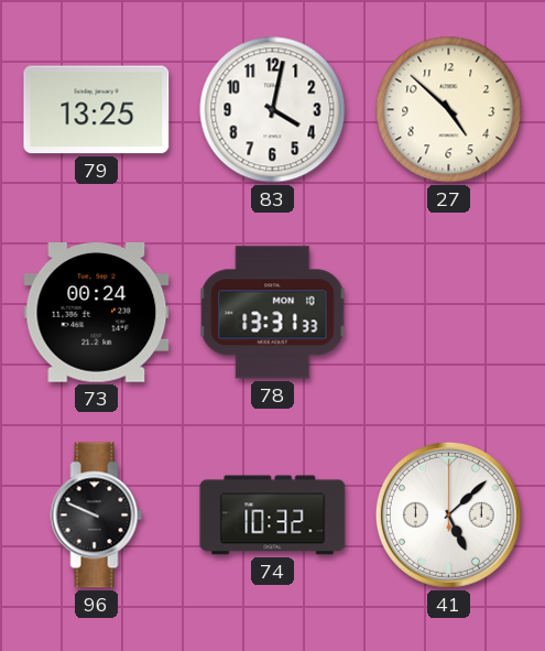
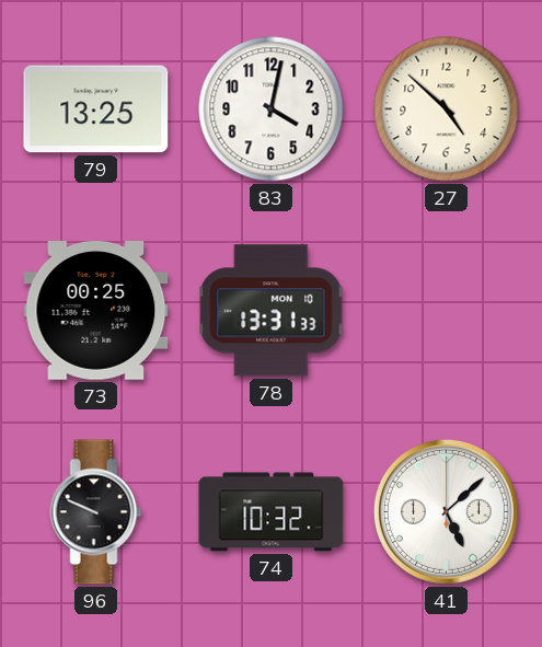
73: 00:24 -> 00:25 (96, 311)
